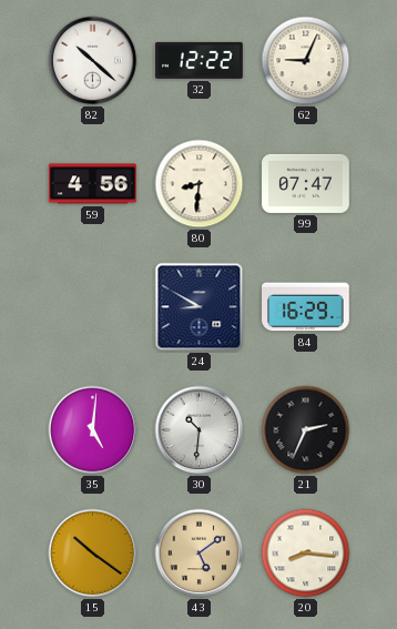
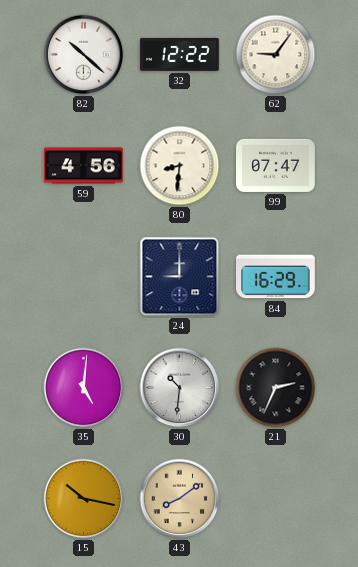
62: 9:04 -> 9:06 (276, 55)
24: 8:50 -> 9:00 (180, 277)
15: 10:21 -> 10:17 (84, 499)
43: 5:09 -> 8:09 (180, 499)
20: 8:16 -> none (306, 554)
